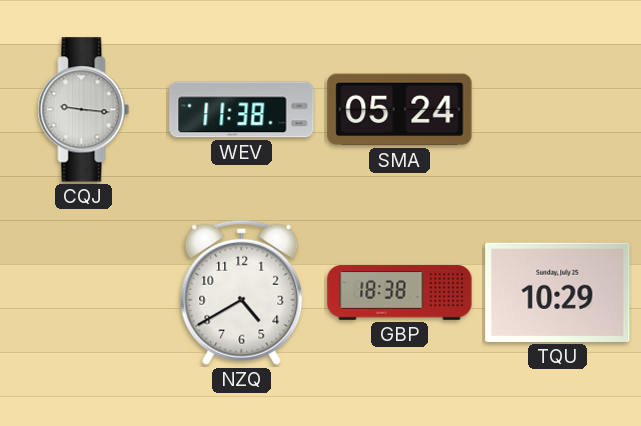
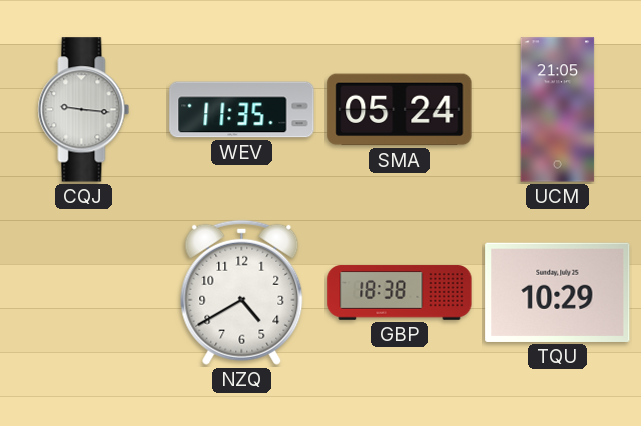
WEV: 11:38 -> 11:35 (242, 110)
UCM: none -> 21:05 (558, 110)
